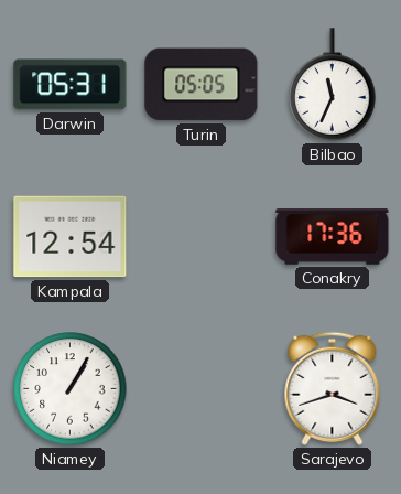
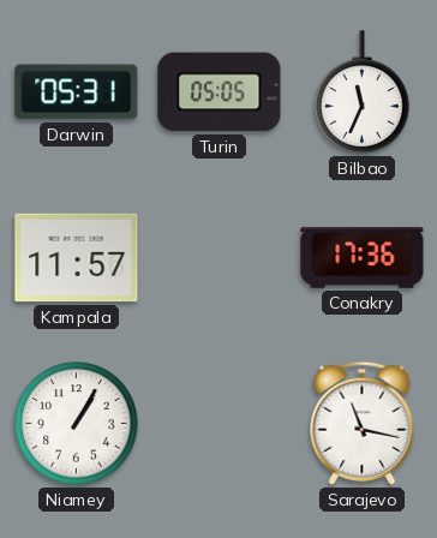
Kampala: 12:54 -> 11:57 (77, 258)
Sarajevo: 3:42 -> 11:17 (363, 423)
